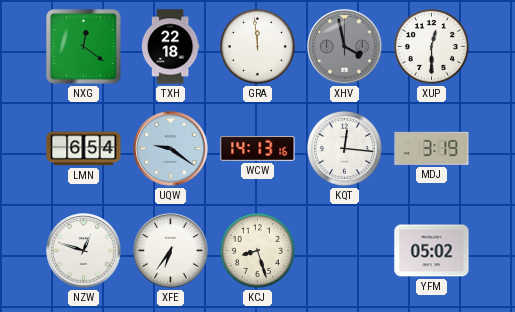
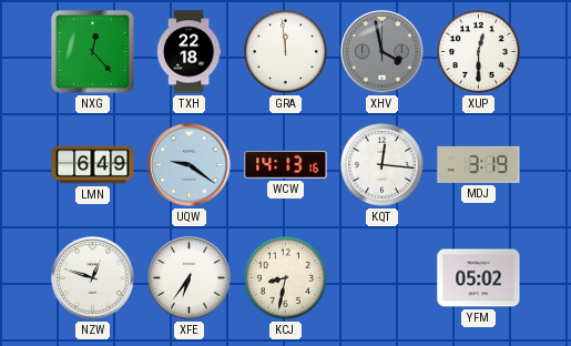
NXG: 12:21 -> 12:23 (93, 52)
LMN: 6:54 -> 6:49 (93, 165)
KCJ: 8:27 -> 8:32 (285, 277)
